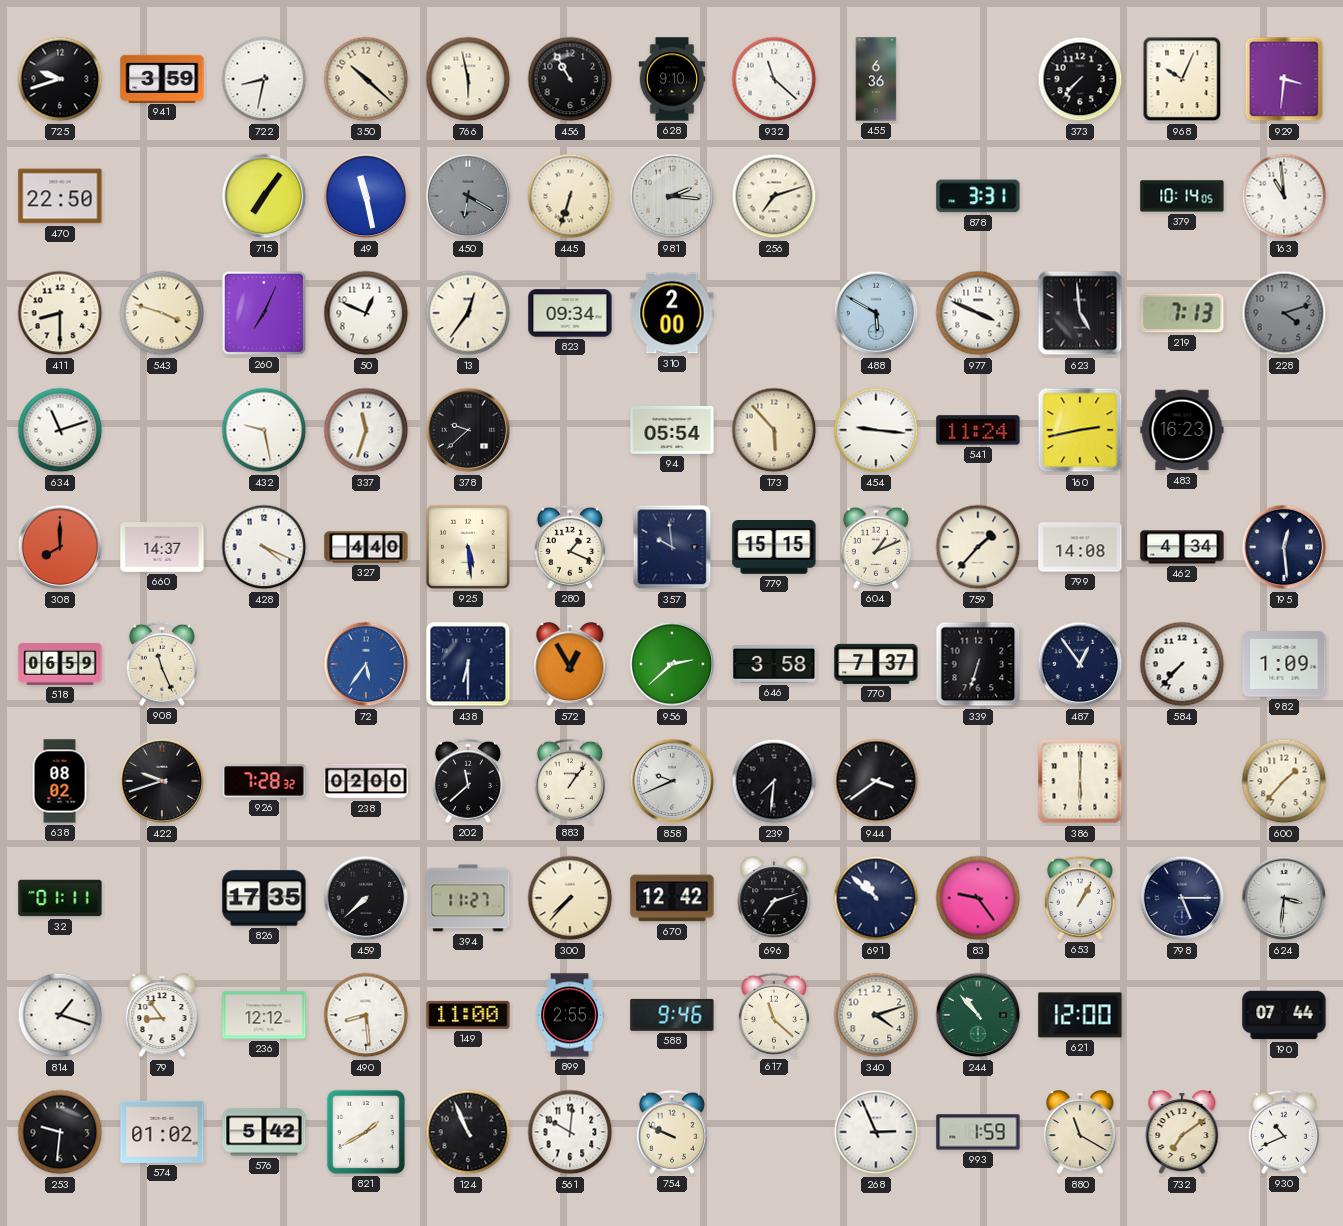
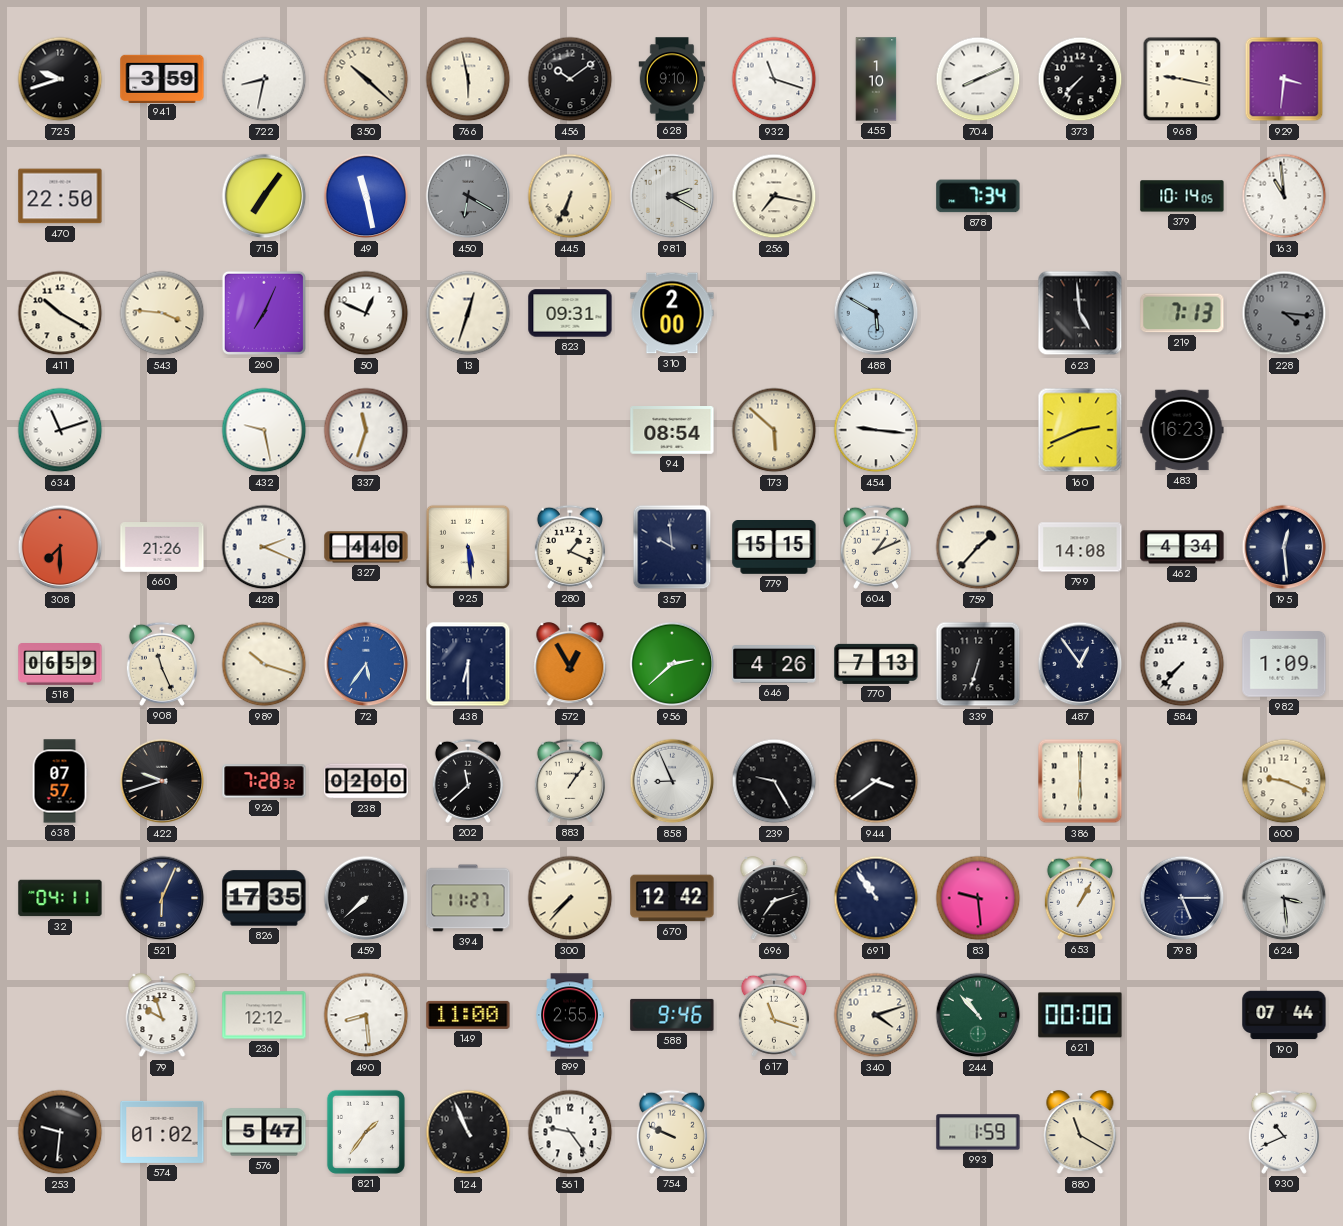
456: 10:55 -> 10:09 (570, 79)
932: 11:22 -> 11:18 (774, 79)
455: 6:36 -> 1:10 (876, 79)
704: none -> 8:11 (978, 79)
968: 10:04 -> 9:17 (1182, 79)
445: 6:33 -> 6:34 (570, 196)
981: 2:16 -> 2:20 (672, 196)
256: 7:12 -> 7:17 (774, 196)
878: 3:31 -> 7:34 (978, 196)
411: 8:30 -> 10:20 (60, 313)
543: 3:48 -> 3:46 (162, 313)
13: 12:36 -> 12:33 (468, 313)
823: 09:34 -> 09:31 (570, 313)
977: 3:49 -> none (978, 313)
228: 4:12 -> 4:16 (1284, 313)
378: 9:38 -> none (468, 430)
94: 05:54 -> 08:54 (672, 430)
173: 5:53 -> 5:52 (774, 430)
541: 11:24 -> none (978, 430)
160: 2:43 -> 2:41 (1080, 430)
308: 8:00 -> 7:30 (60, 547)
660: 14:37 -> 21:26 (162, 547)
428: 4:19 -> 2:19 (264, 547)
989: none -> 10:18 (264, 664)
646: 3:58 -> 4:26 (774, 665)
770: 7:37 -> 7:13 (876, 664)
638: 08:02 -> 07:57 (60, 781)
858: 9:41 -> 8:56 (672, 781)
239: 7:31 -> 9:25 (774, 781)
600: 1:37 -> 9:19 (1284, 781)
32: 01:11 -> 04:11 (60, 898)
521: none -> 6:04 (162, 898)
691: 10:52 -> 10:54 (876, 898)
83: 9:24 -> 9:29 (978, 898)
624: 3:31 -> 3:29 (1284, 898)
814: 1:18 -> none (60, 1015)
79: 8:54 -> 9:57 (162, 1016)
617: 11:22 -> 11:18 (774, 1015)
621: 12:00 -> 00:00 (1080, 1015)
576: 5:42 -> 5:47 (264, 1132)
821: 1:40 -> 1:36 (366, 1132)
561: 10:01 -> 9:24 (570, 1132)
268: 2:56 -> none (876, 1132)
732: 7:09 -> none (1182, 1133)
